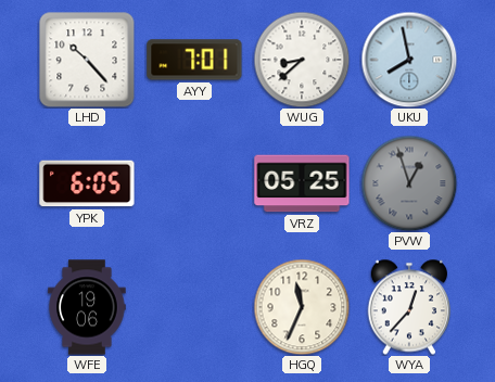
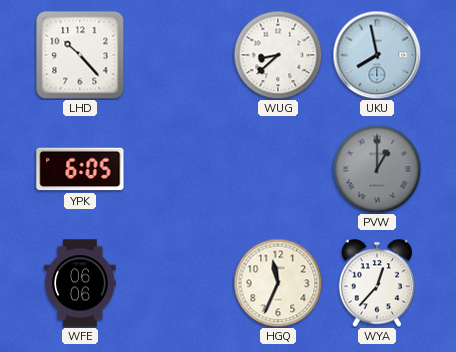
AYY: 7:01 -> none (194, 60)
VRZ: 05:25 -> none (302, 183)
PVW: 12:57 -> 1:00 (377, 169)
WFE: 19:06 -> 06:06 (80, 283)
